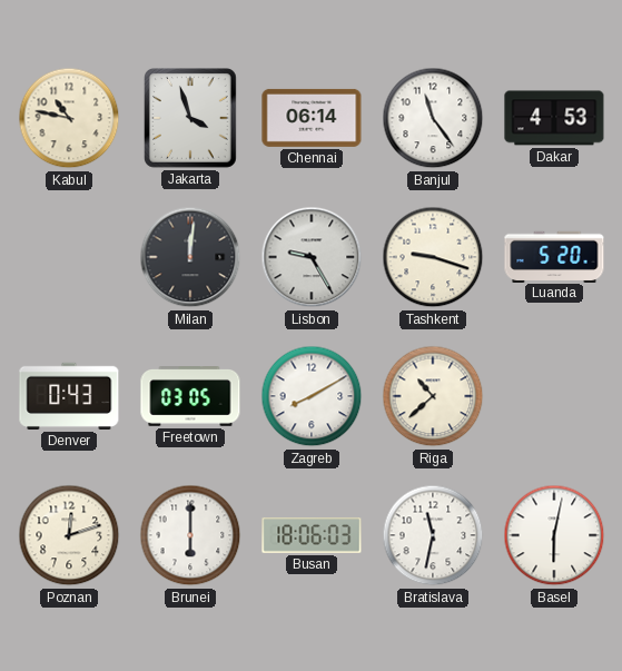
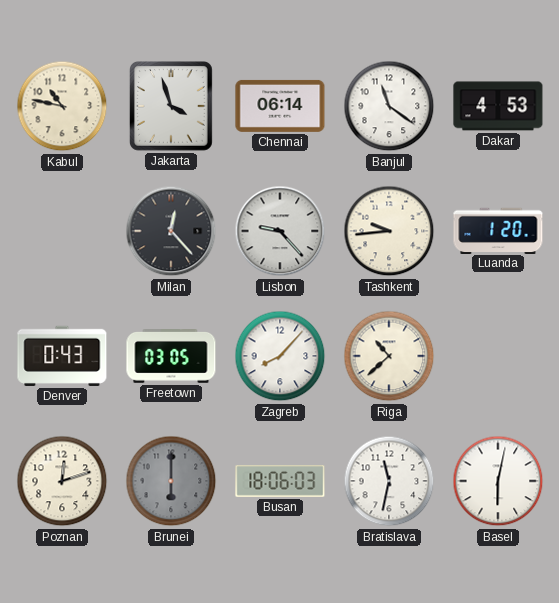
Banjul: 11:24 -> 11:21 (389, 106)
Milan: 12:01 -> 12:23 (171, 231)
Lisbon: 9:25 -> 9:23 (280, 231)
Tashkent: 9:18 -> 9:44 (389, 231)
Luanda: 5:20 -> 1:20 (498, 230)
Zagreb: 8:10 -> 8:07 (280, 356)
Brunei dial: white -> grey (171, 481)
